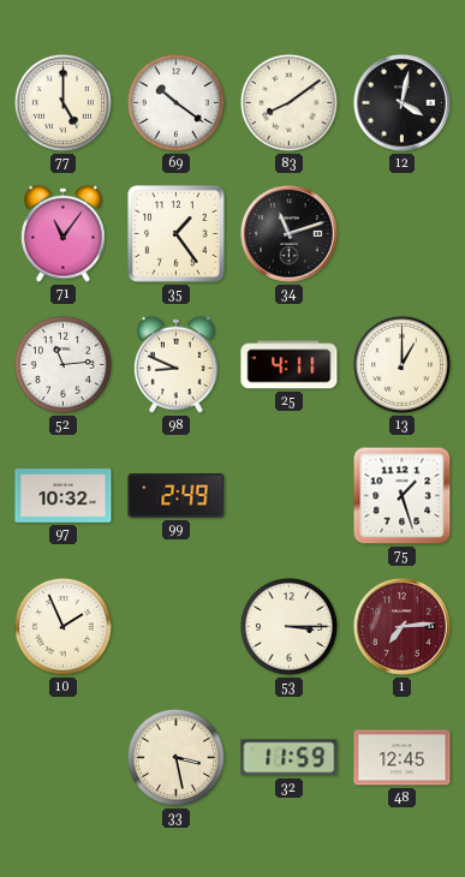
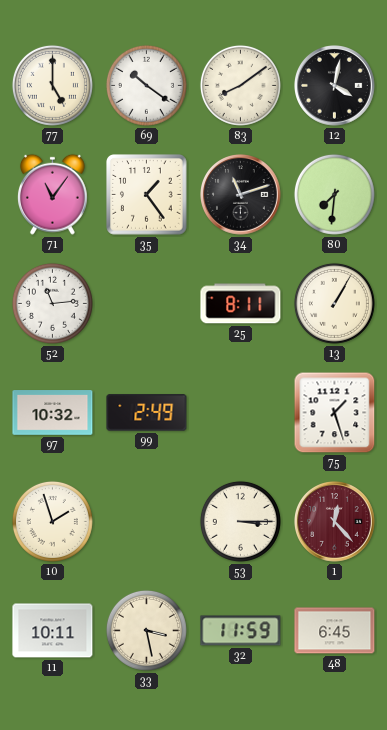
80: none -> 7:31 (334, 194)
98: 8:49 -> none (175, 364)
25: 4:11 -> 8:11 (241, 304)
13: 1:00 -> 1:05 (334, 303)
10: 1:56 -> 1:57 (52, 521)
1: 7:14 -> 12:23 (335, 522)
11: none -> 10:11 (53, 631)
48: 12:45 -> 6:45 (335, 631)
